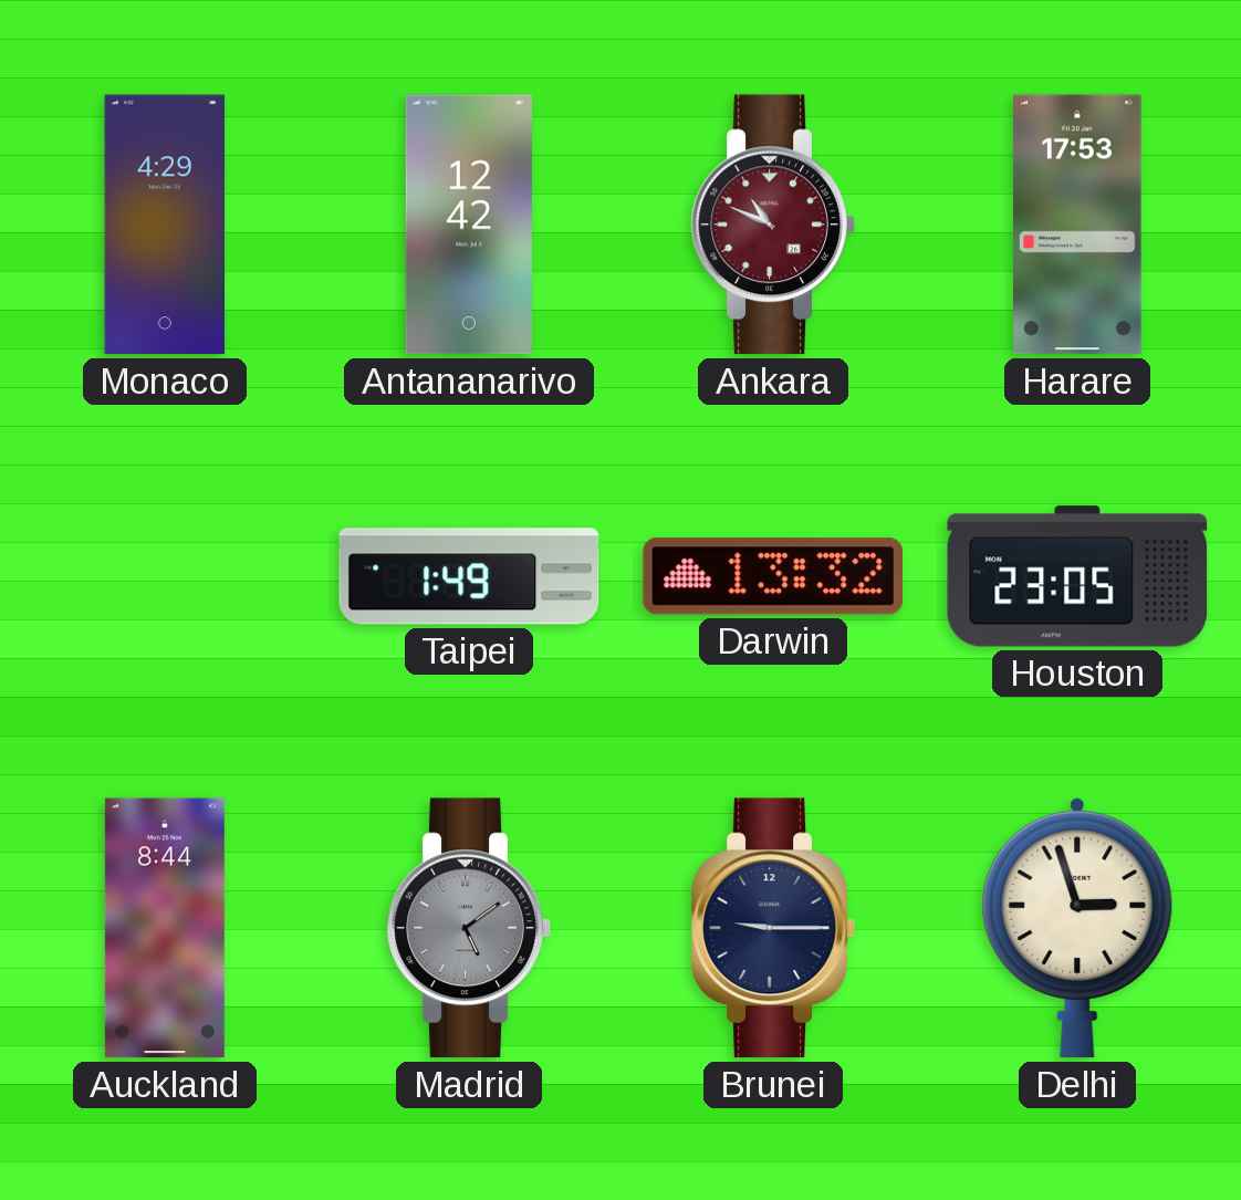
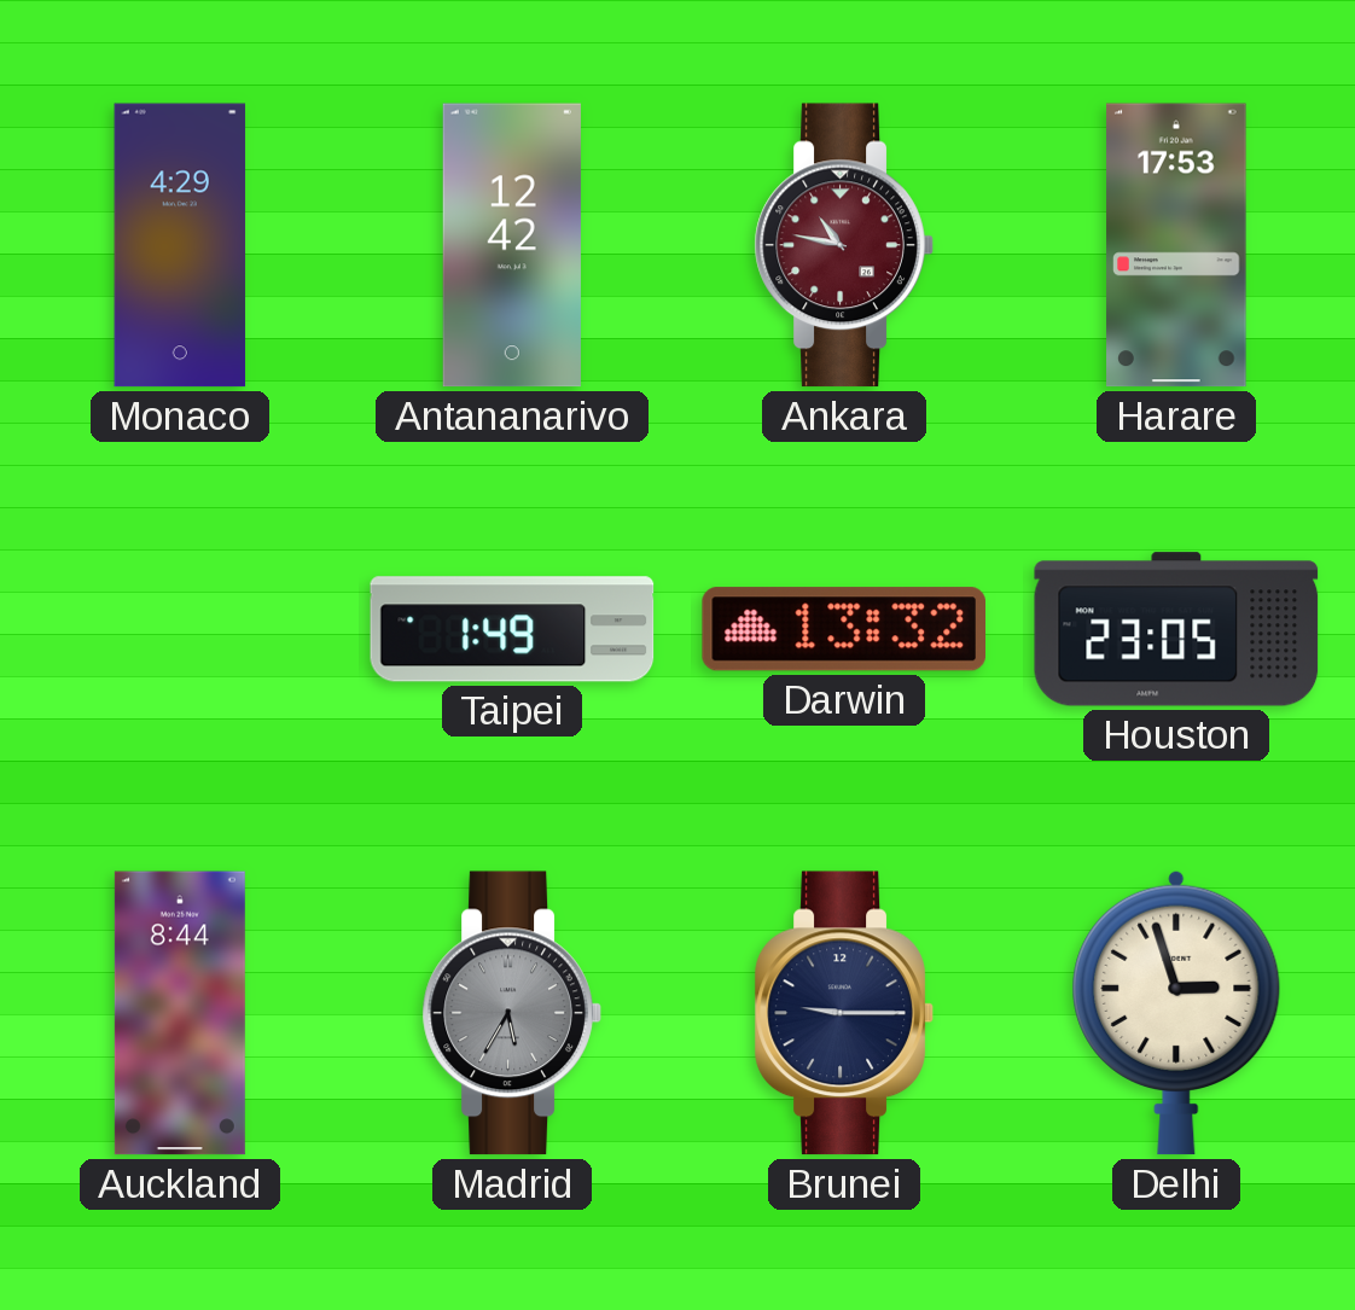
Ankara: 10:49 -> 10:47 (844, 245)
Madrid: 5:09 -> 5:35 (512, 1013)
